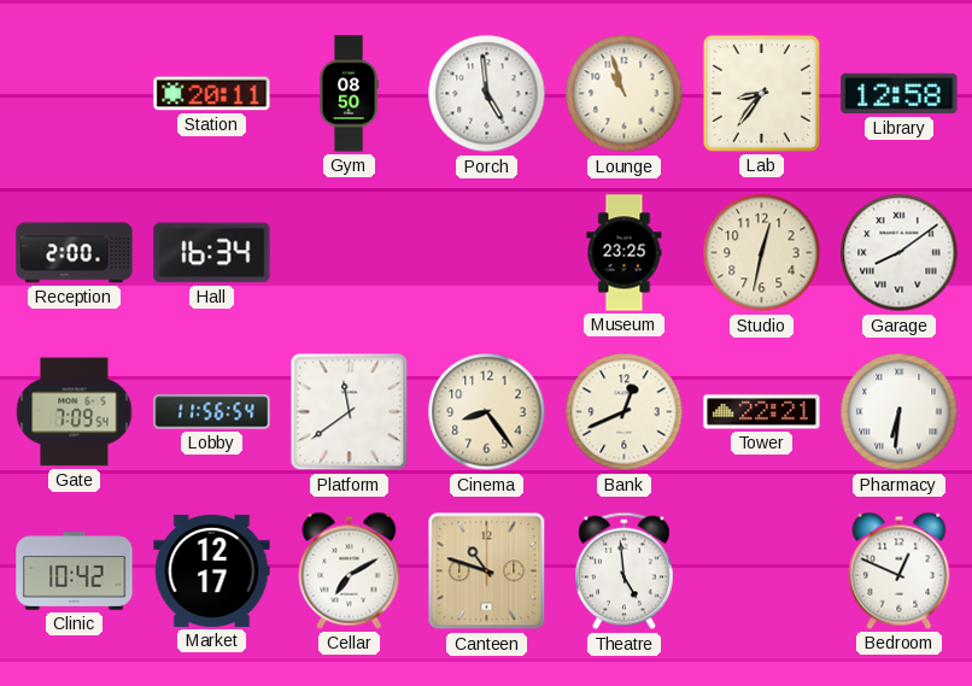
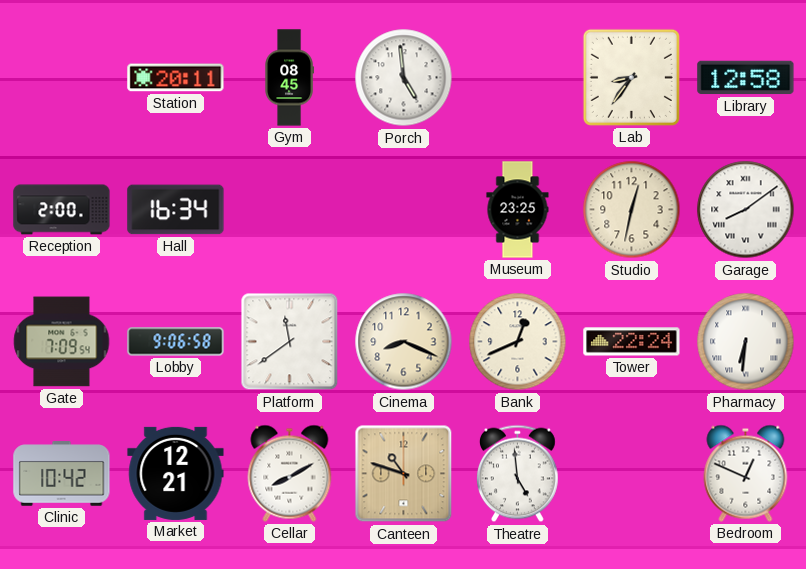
Gym: 08:50 -> 08:45 (289, 78)
Lounge: 10:57 -> none (625, 94)
Lobby: 11:56 -> 9:06 (176, 342)
Cinema: 8:24 -> 8:19 (404, 342)
Tower: 22:21 -> 22:24 (632, 342)
Market: 12:17 -> 12:21 (176, 473)
Cellar: 7:10 -> 8:10 (290, 473)
